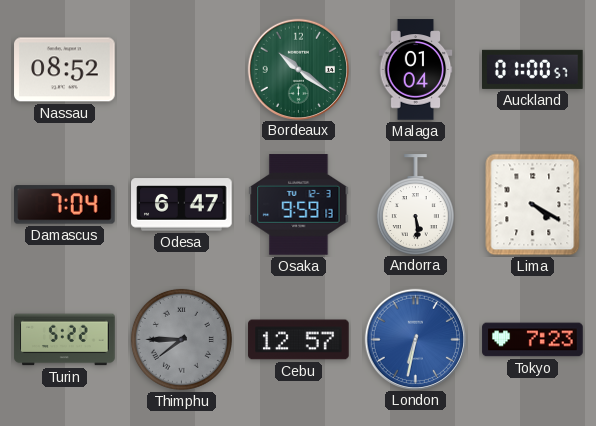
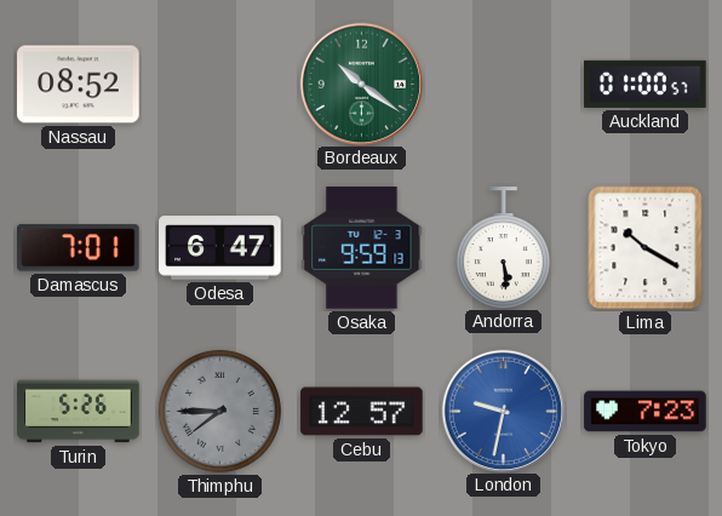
Malaga: 01:04 -> none (416, 70)
Damascus: 7:04 -> 7:01 (79, 248)
Lima: 4:20 -> 10:20 (646, 248)
Turin: 5:22 -> 5:26 (79, 412)
London: 6:32 -> 9:32 (503, 411)
